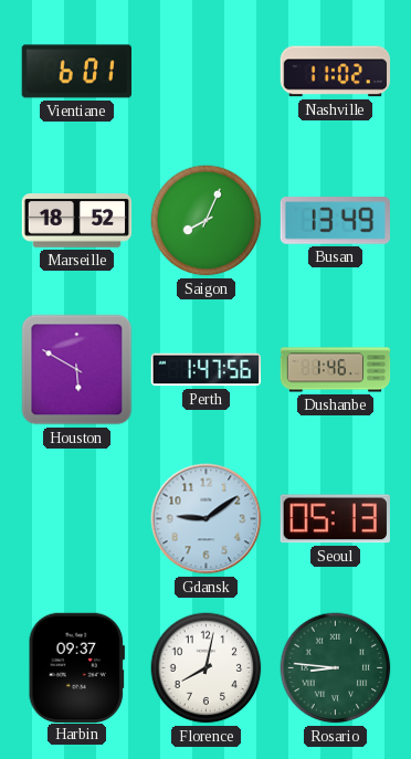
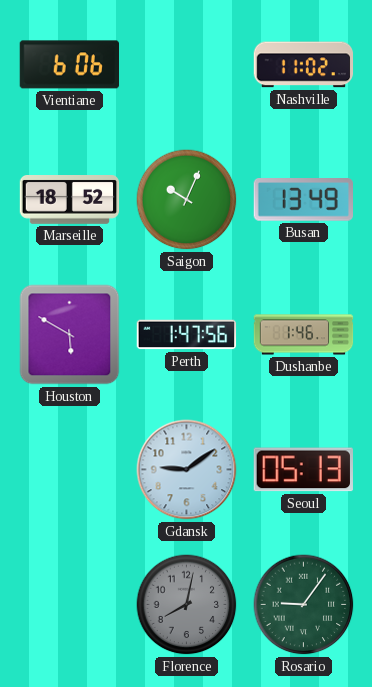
Vientiane: 6:01 -> 6:06 (69, 65)
Saigon: 8:04 -> 10:04 (187, 200)
Harbin: 09:37 -> none (76, 667)
Florence dial: white -> grey (187, 605)
Rosario: 8:46 -> 9:06 (304, 605)
